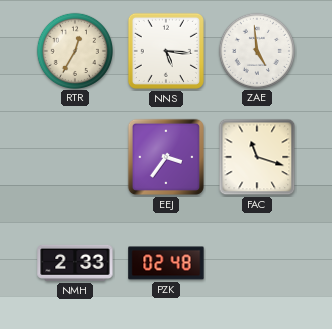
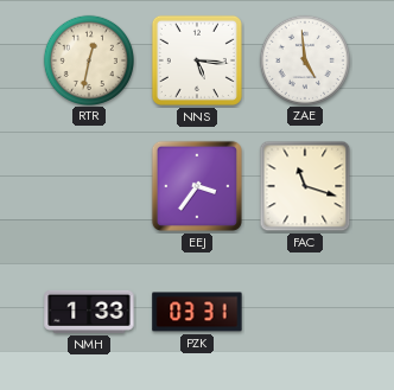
RTR: 12:35 -> 12:32 (88, 59)
NMH: 2:33 -> 1:33 (89, 312)
PZK: 02:48 -> 03:31 (197, 312)
